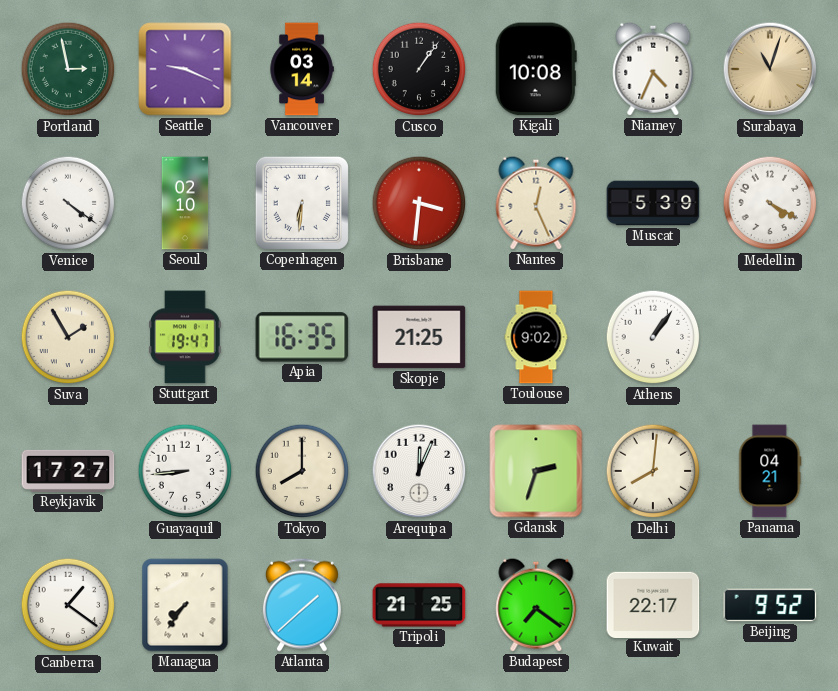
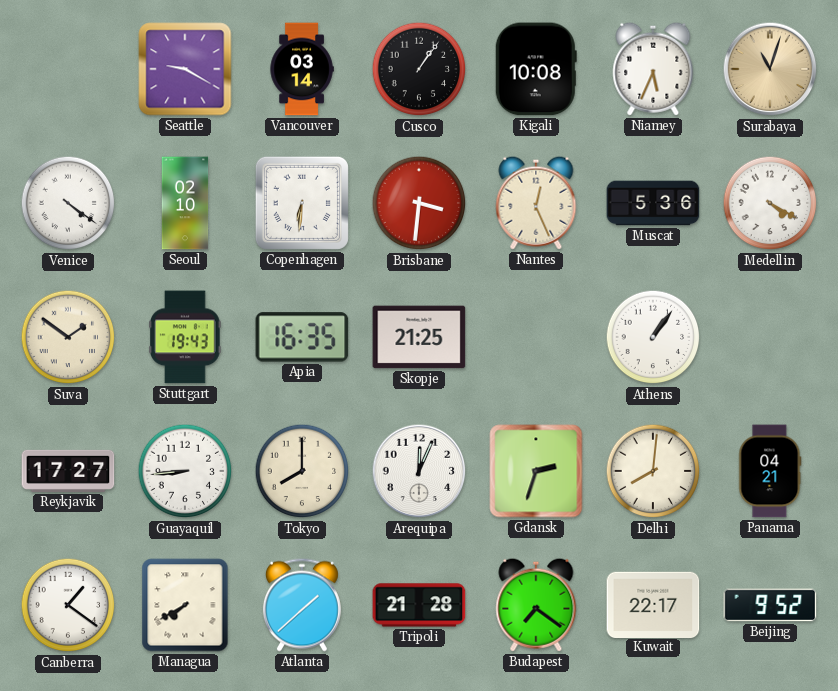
Portland: 2:58 -> none (68, 69)
Seattle: 9:19 -> 9:20 (185, 69)
Niamey: 4:34 -> 5:34 (653, 69)
Muscat: 5:39 -> 5:36 (653, 203)
Suva: 1:55 -> 1:51 (68, 337)
Stuttgart: 19:47 -> 19:43 (186, 337)
Toulouse: 9:02 -> none (536, 337)
Managua: 7:36 -> 7:40 (185, 605)
Tripoli: 21:25 -> 21:28 (419, 605)
